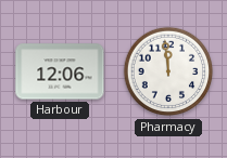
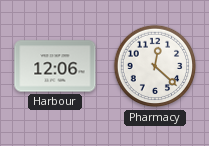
Pharmacy: 11:59 -> 12:22 (155, 66)
